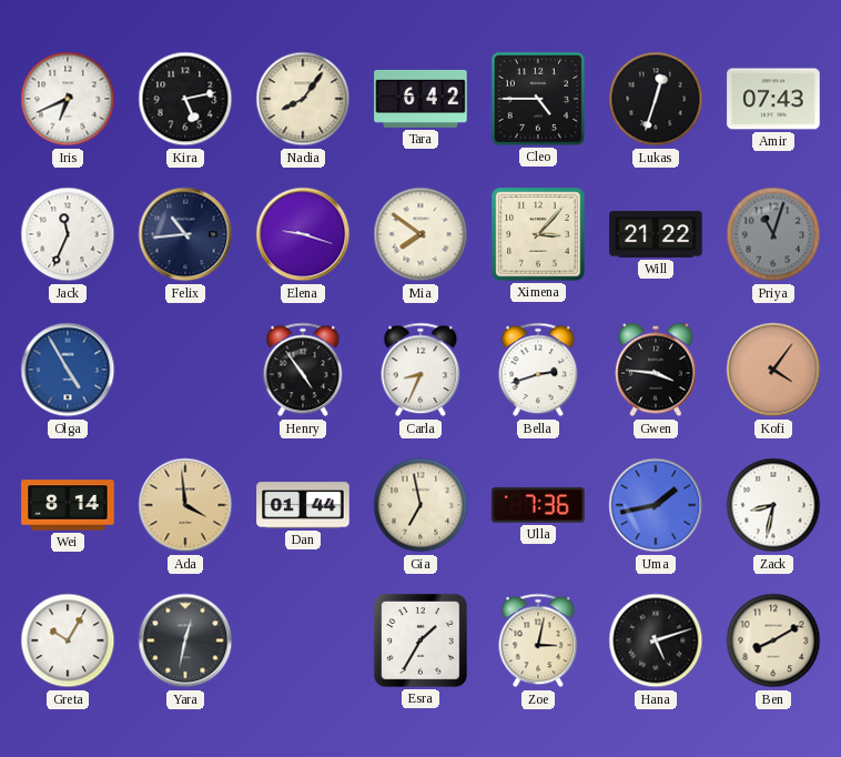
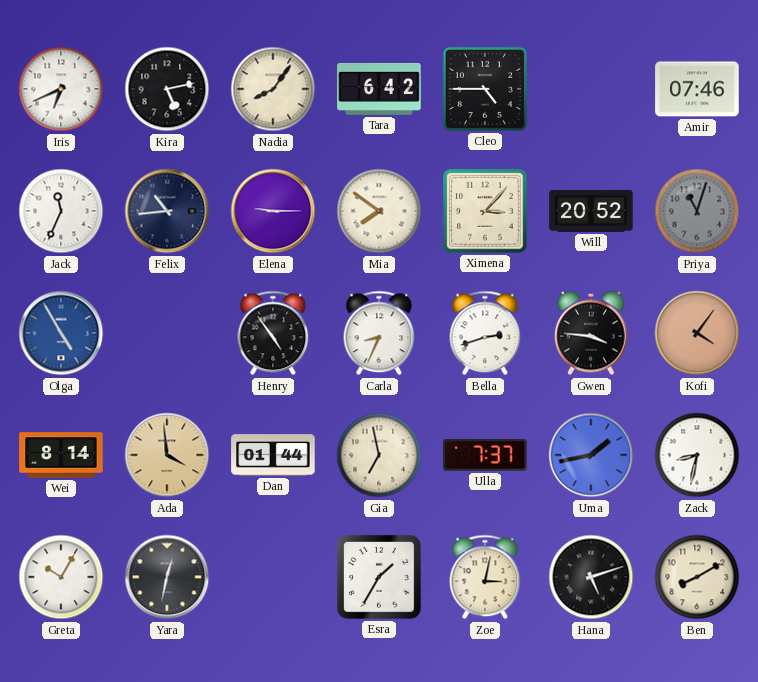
Lukas: 12:33 -> none (656, 99)
Amir: 07:43 -> 07:46 (697, 89)
Elena: 9:18 -> 9:15 (273, 211)
Will: 21:22 -> 20:52 (591, 211)
Ulla: 7:36 -> 7:37 (485, 455)
